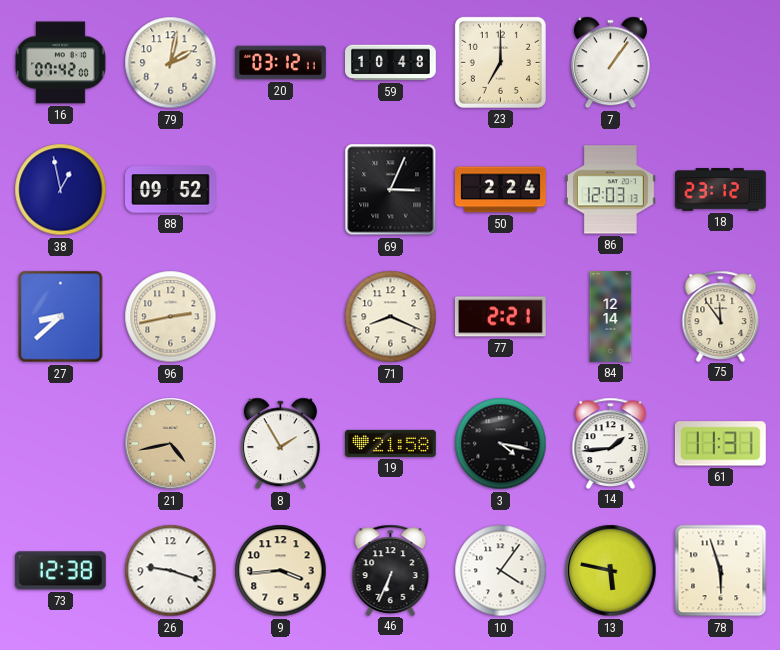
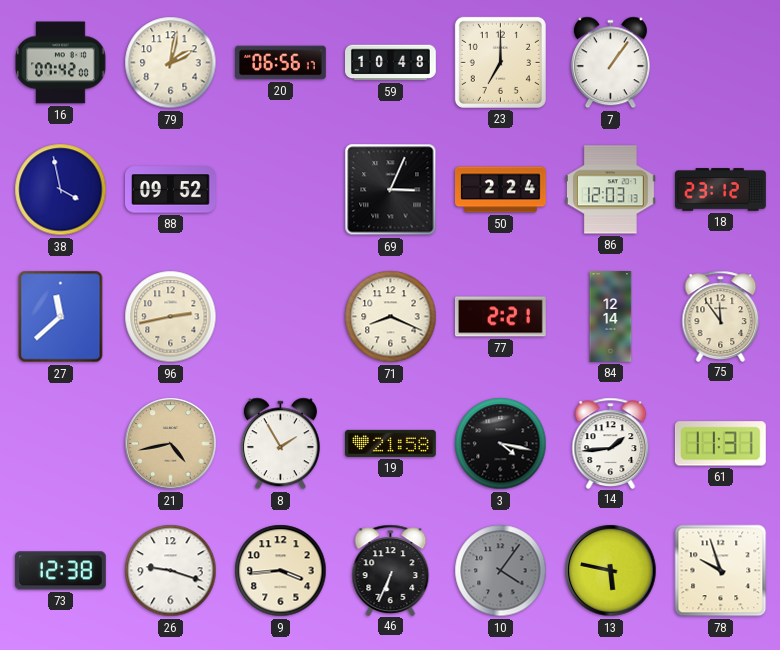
20: 03:12 -> 06:56 (281, 63)
38: 12:58 -> 3:58 (61, 190)
27: 8:38 -> 11:38 (61, 317)
10 dial: white -> grey (501, 571)
78: 5:57 -> 9:57 (721, 571)
